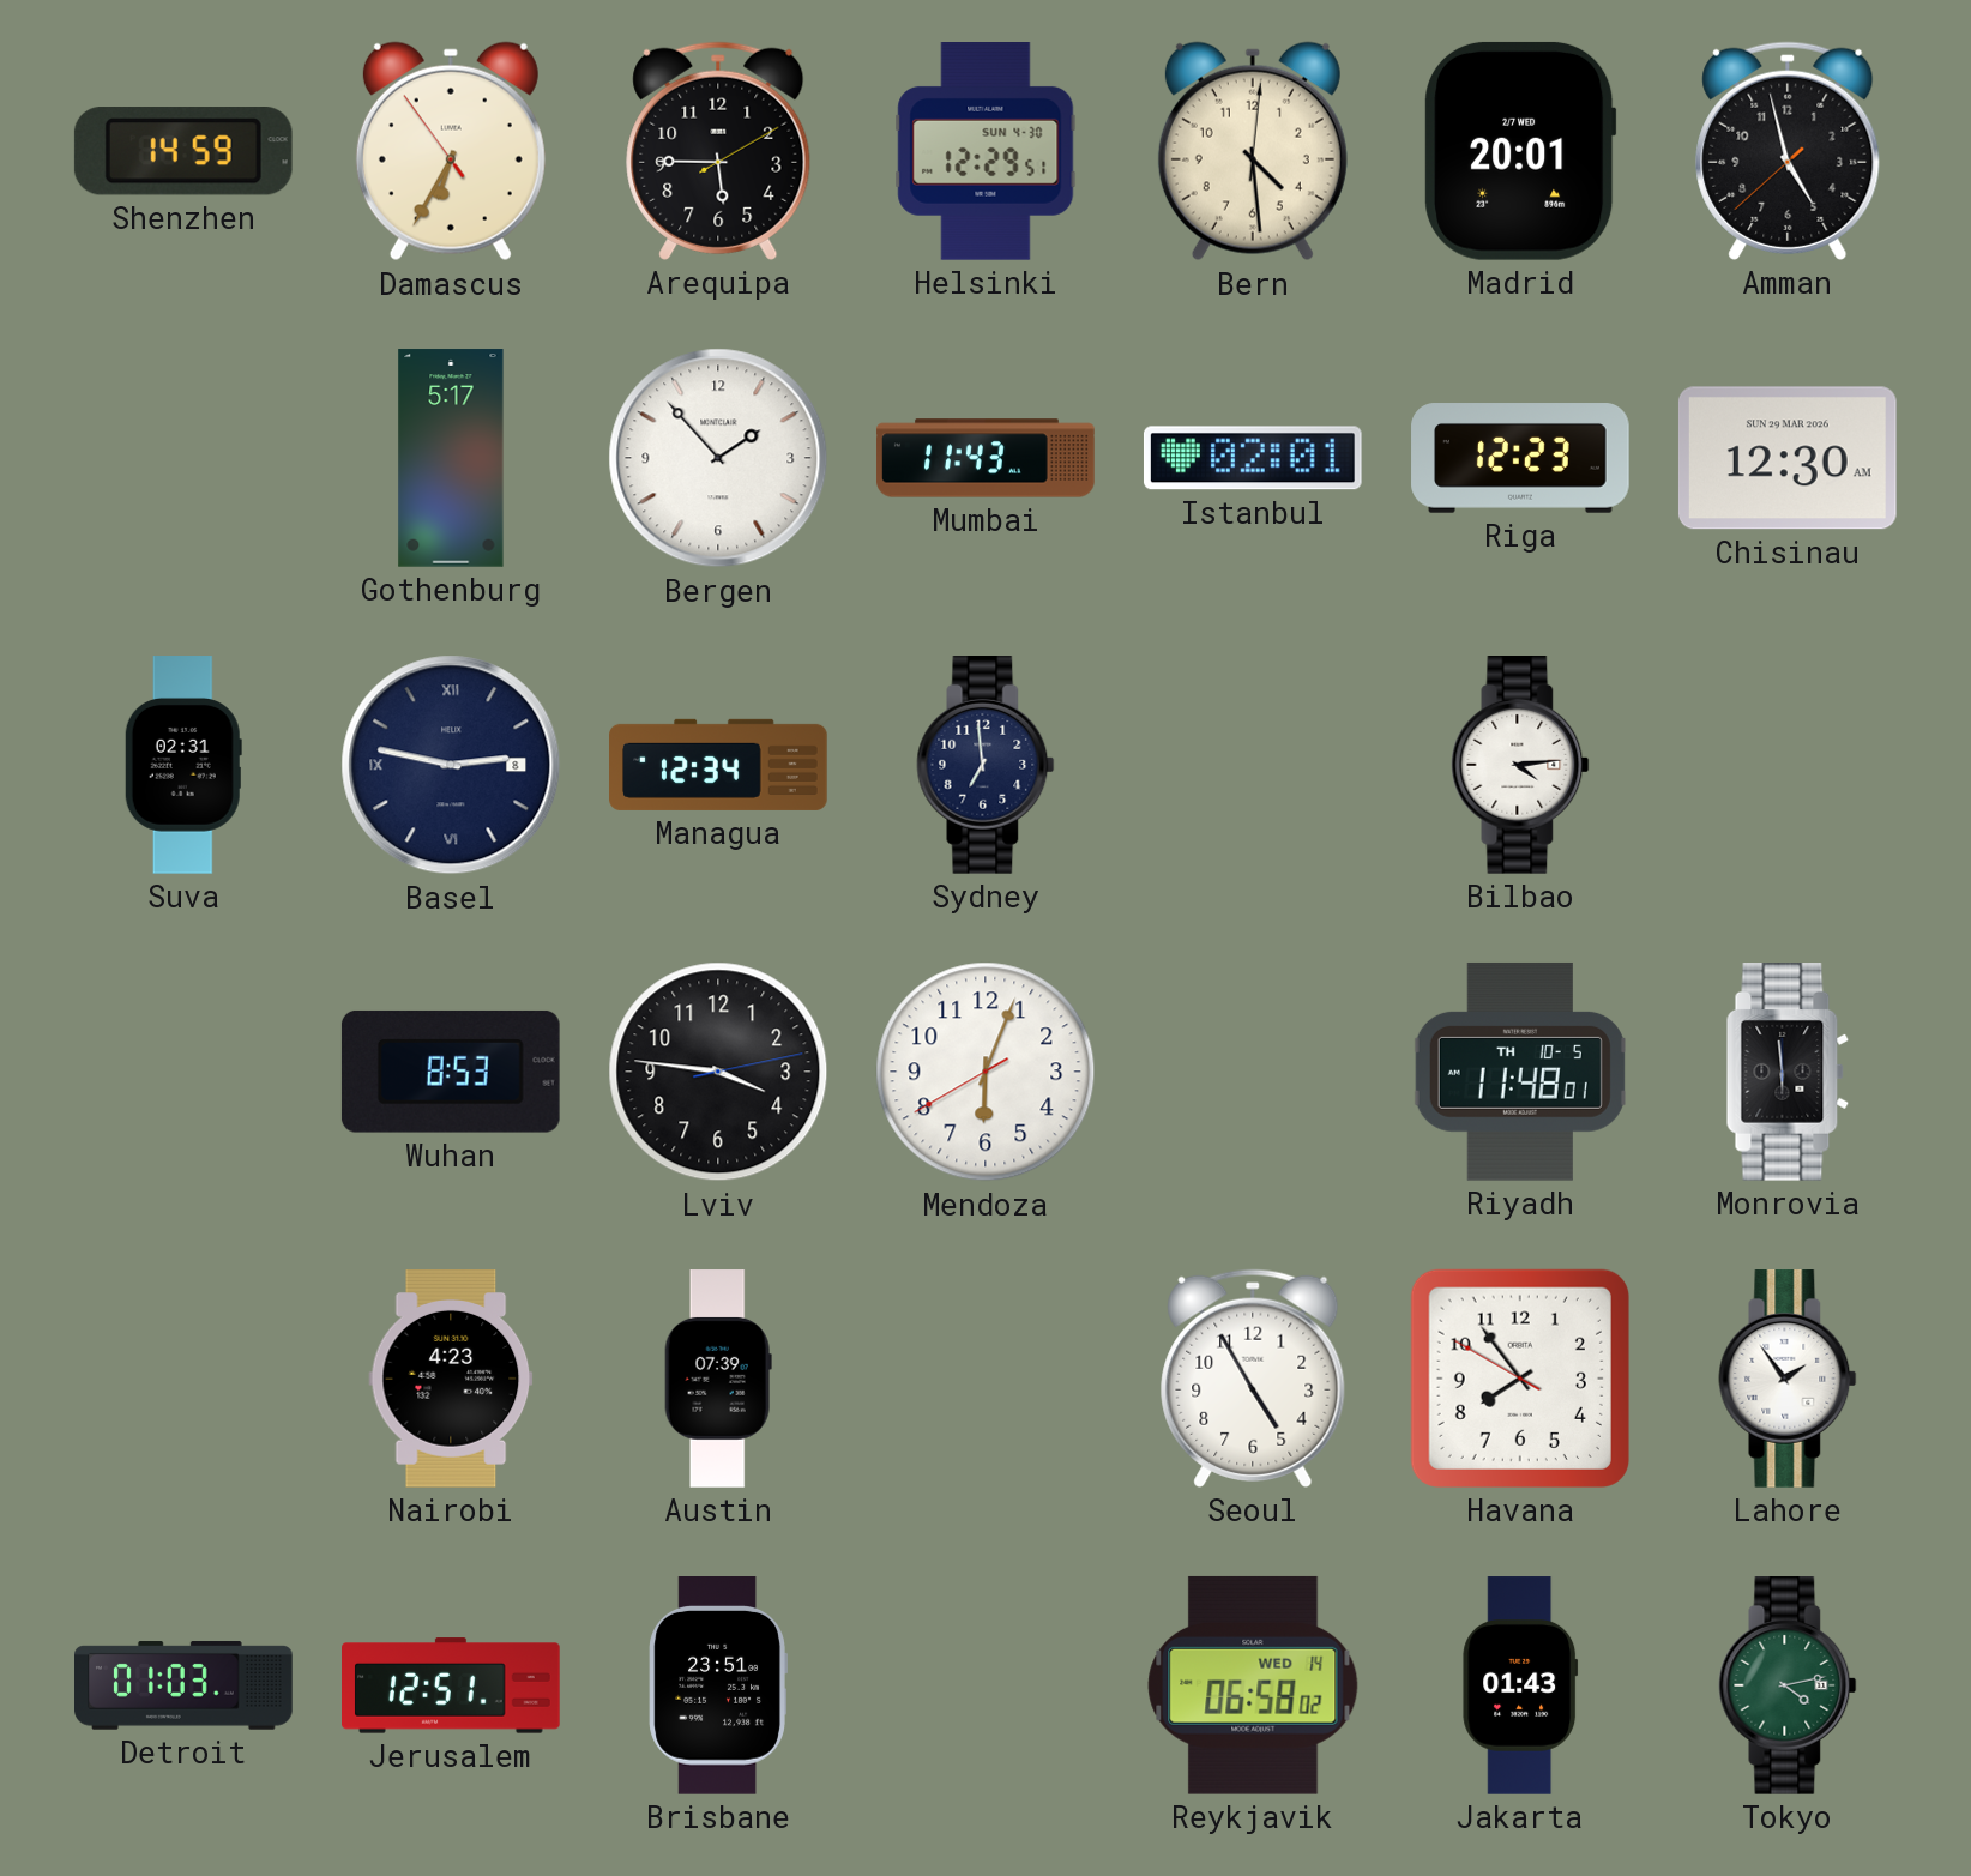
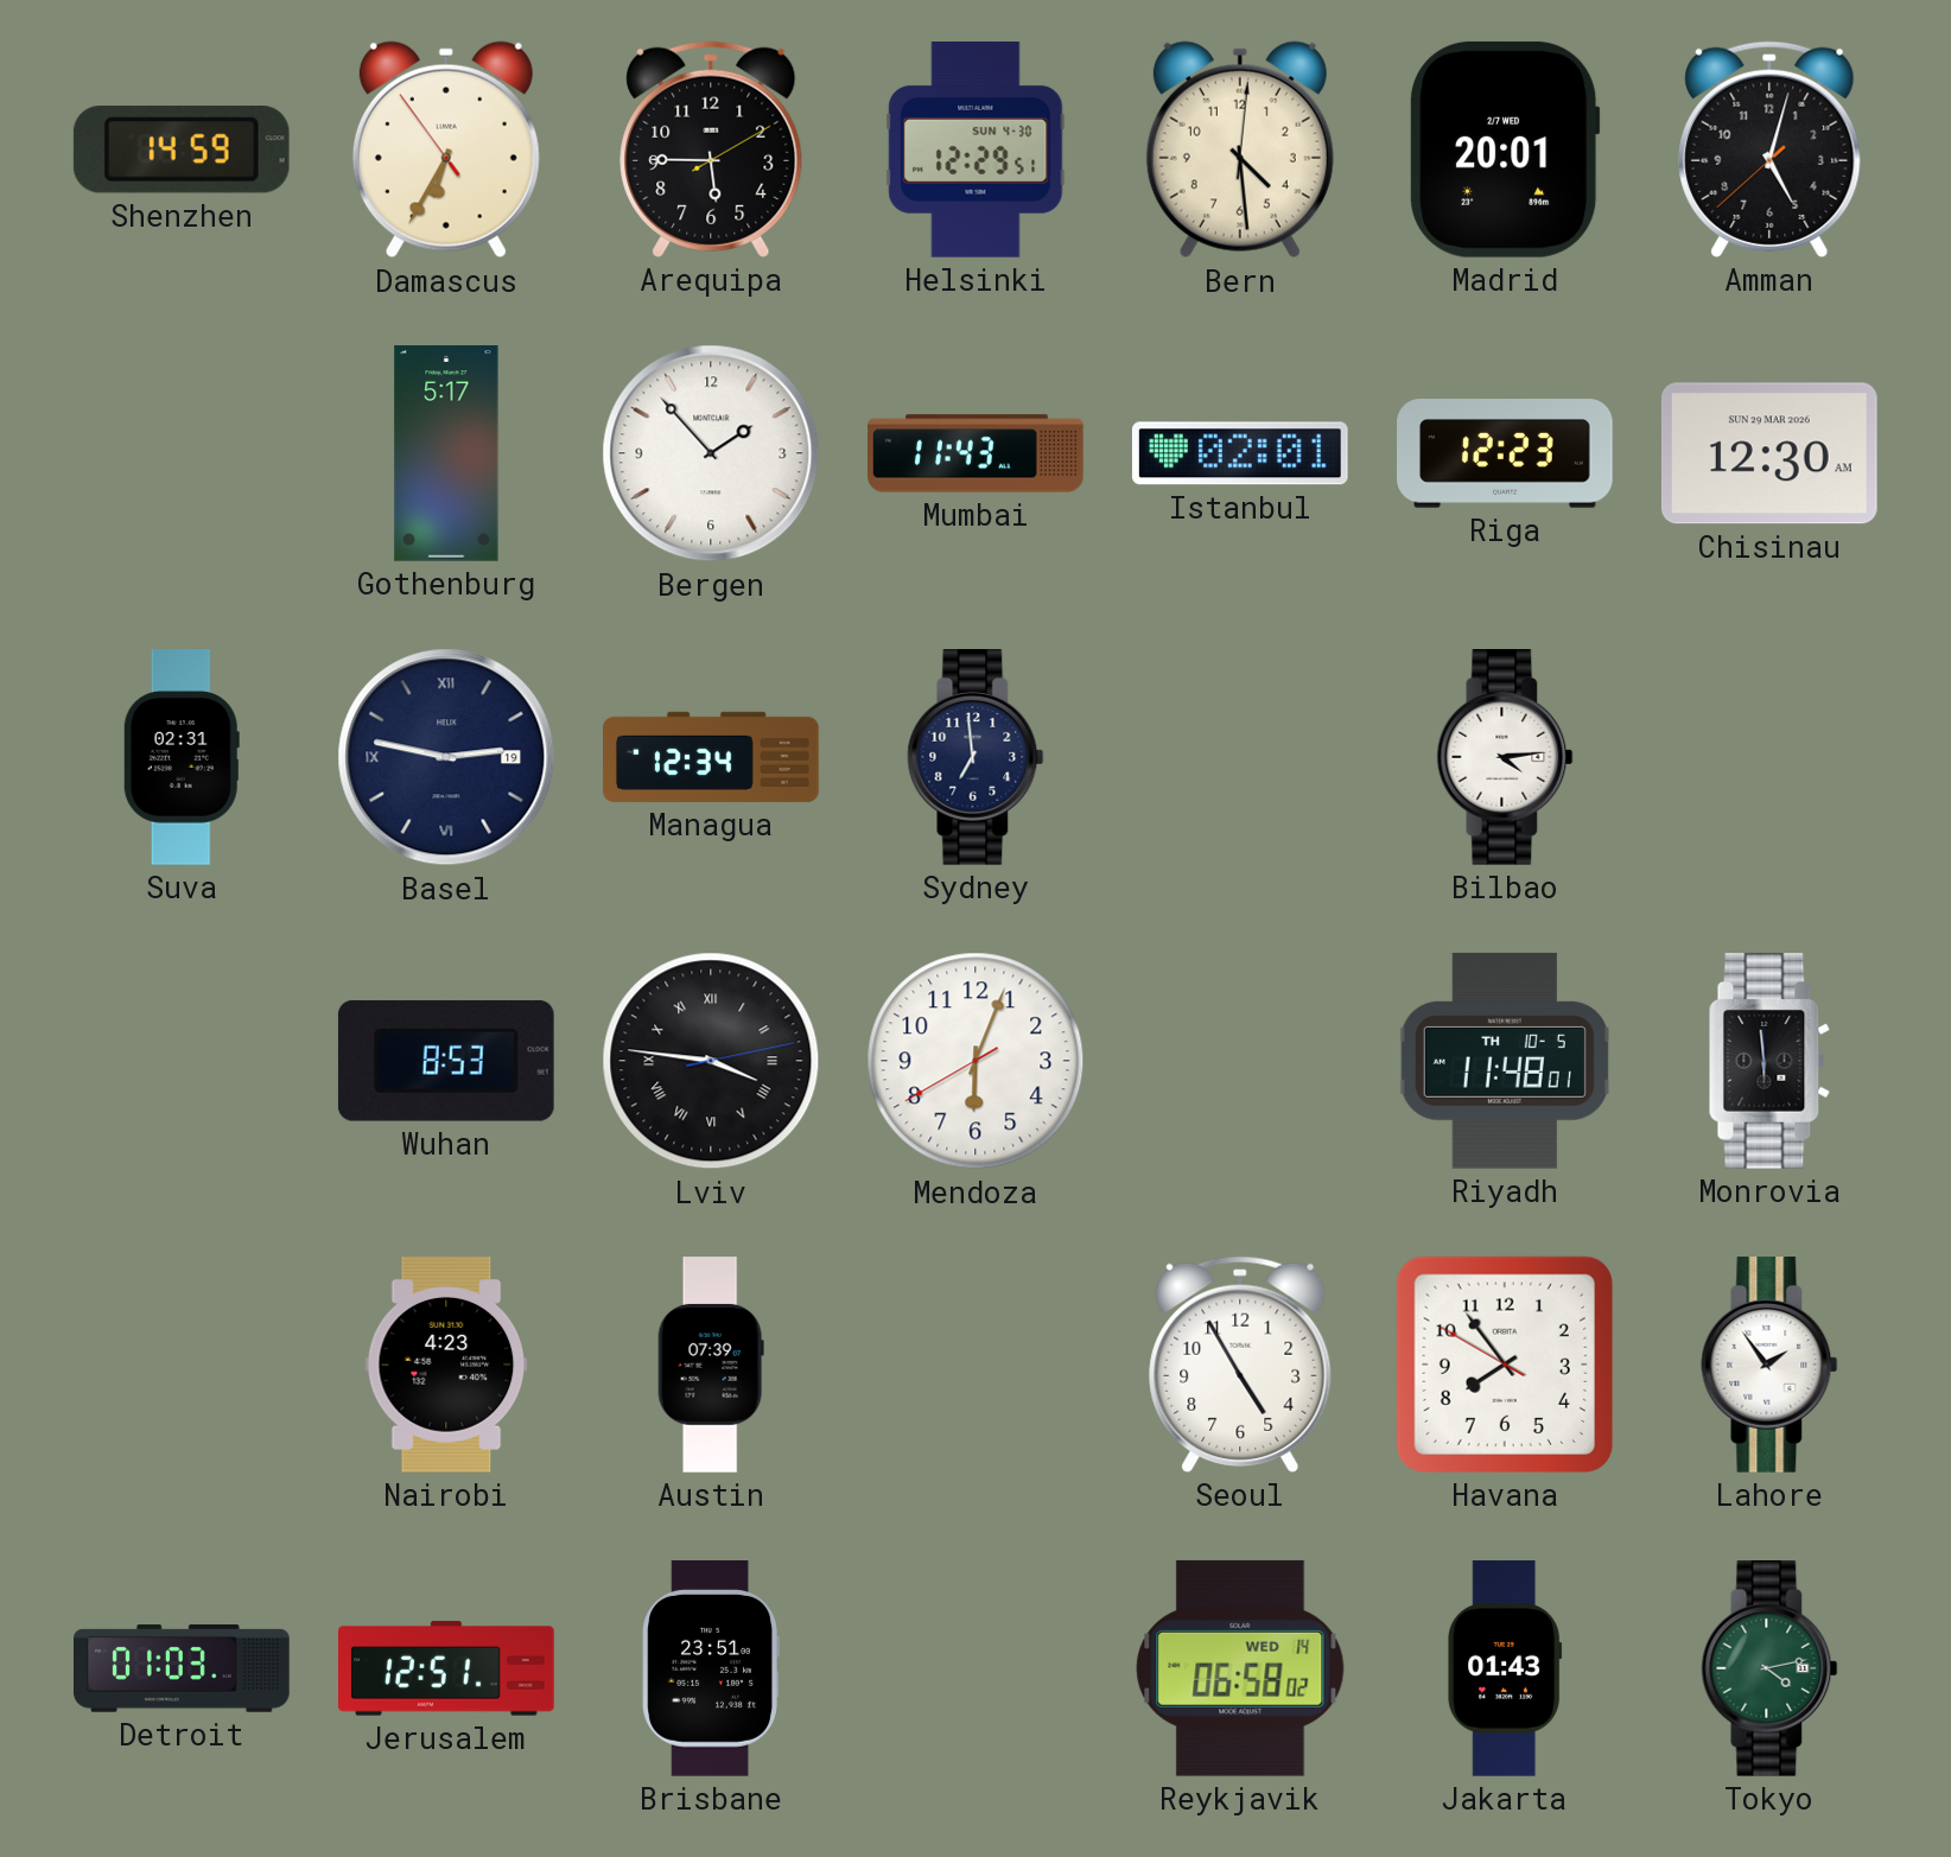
Amman: 4:57 -> 5:02 (1769, 150)
Basel date: 8 -> 19 (446, 757)
Lviv numerals: Arabic -> Roman (711, 1061)
